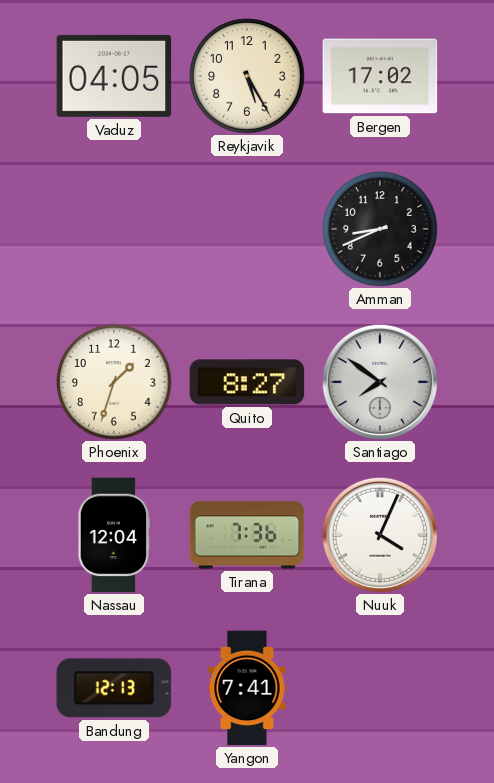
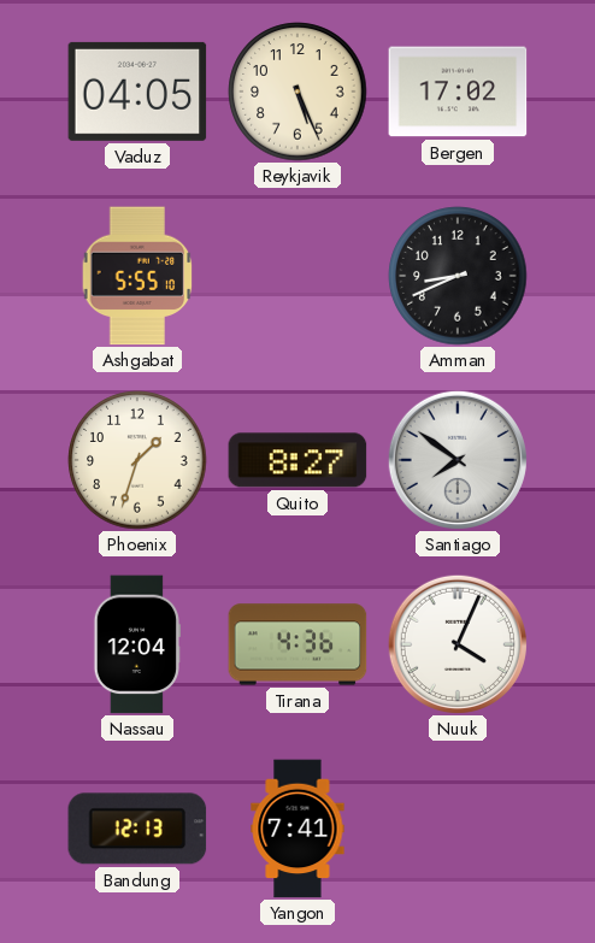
Reykjavik: 5:25 -> 5:26 (297, 92)
Ashgabat: none -> 5:55 (137, 276)
Tirana: 7:36 -> 4:36 (297, 644)
